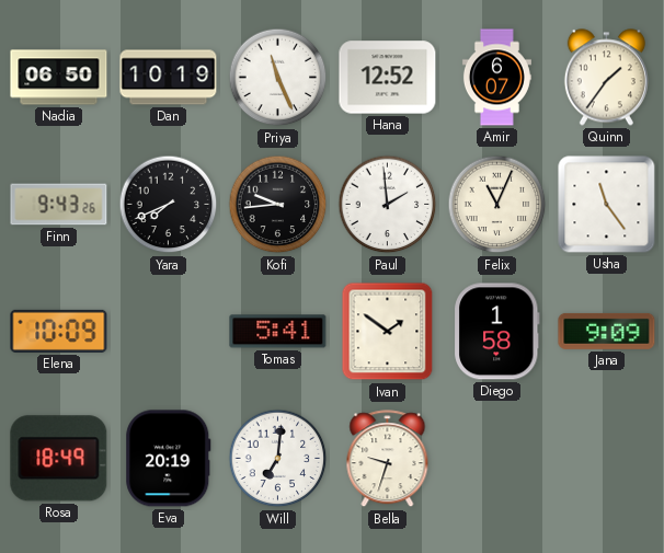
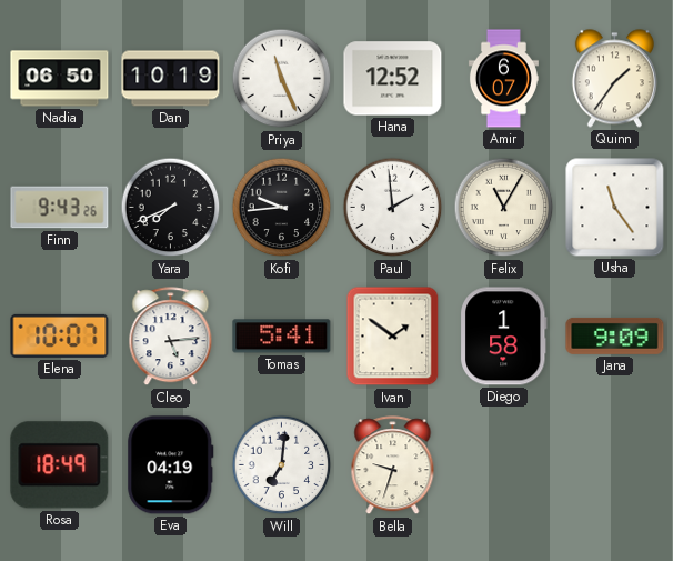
Felix: 11:04 -> 11:05 (504, 208)
Elena: 10:09 -> 10:07 (60, 335)
Cleo: none -> 5:14 (171, 337)
Eva: 20:19 -> 04:19 (171, 465)
